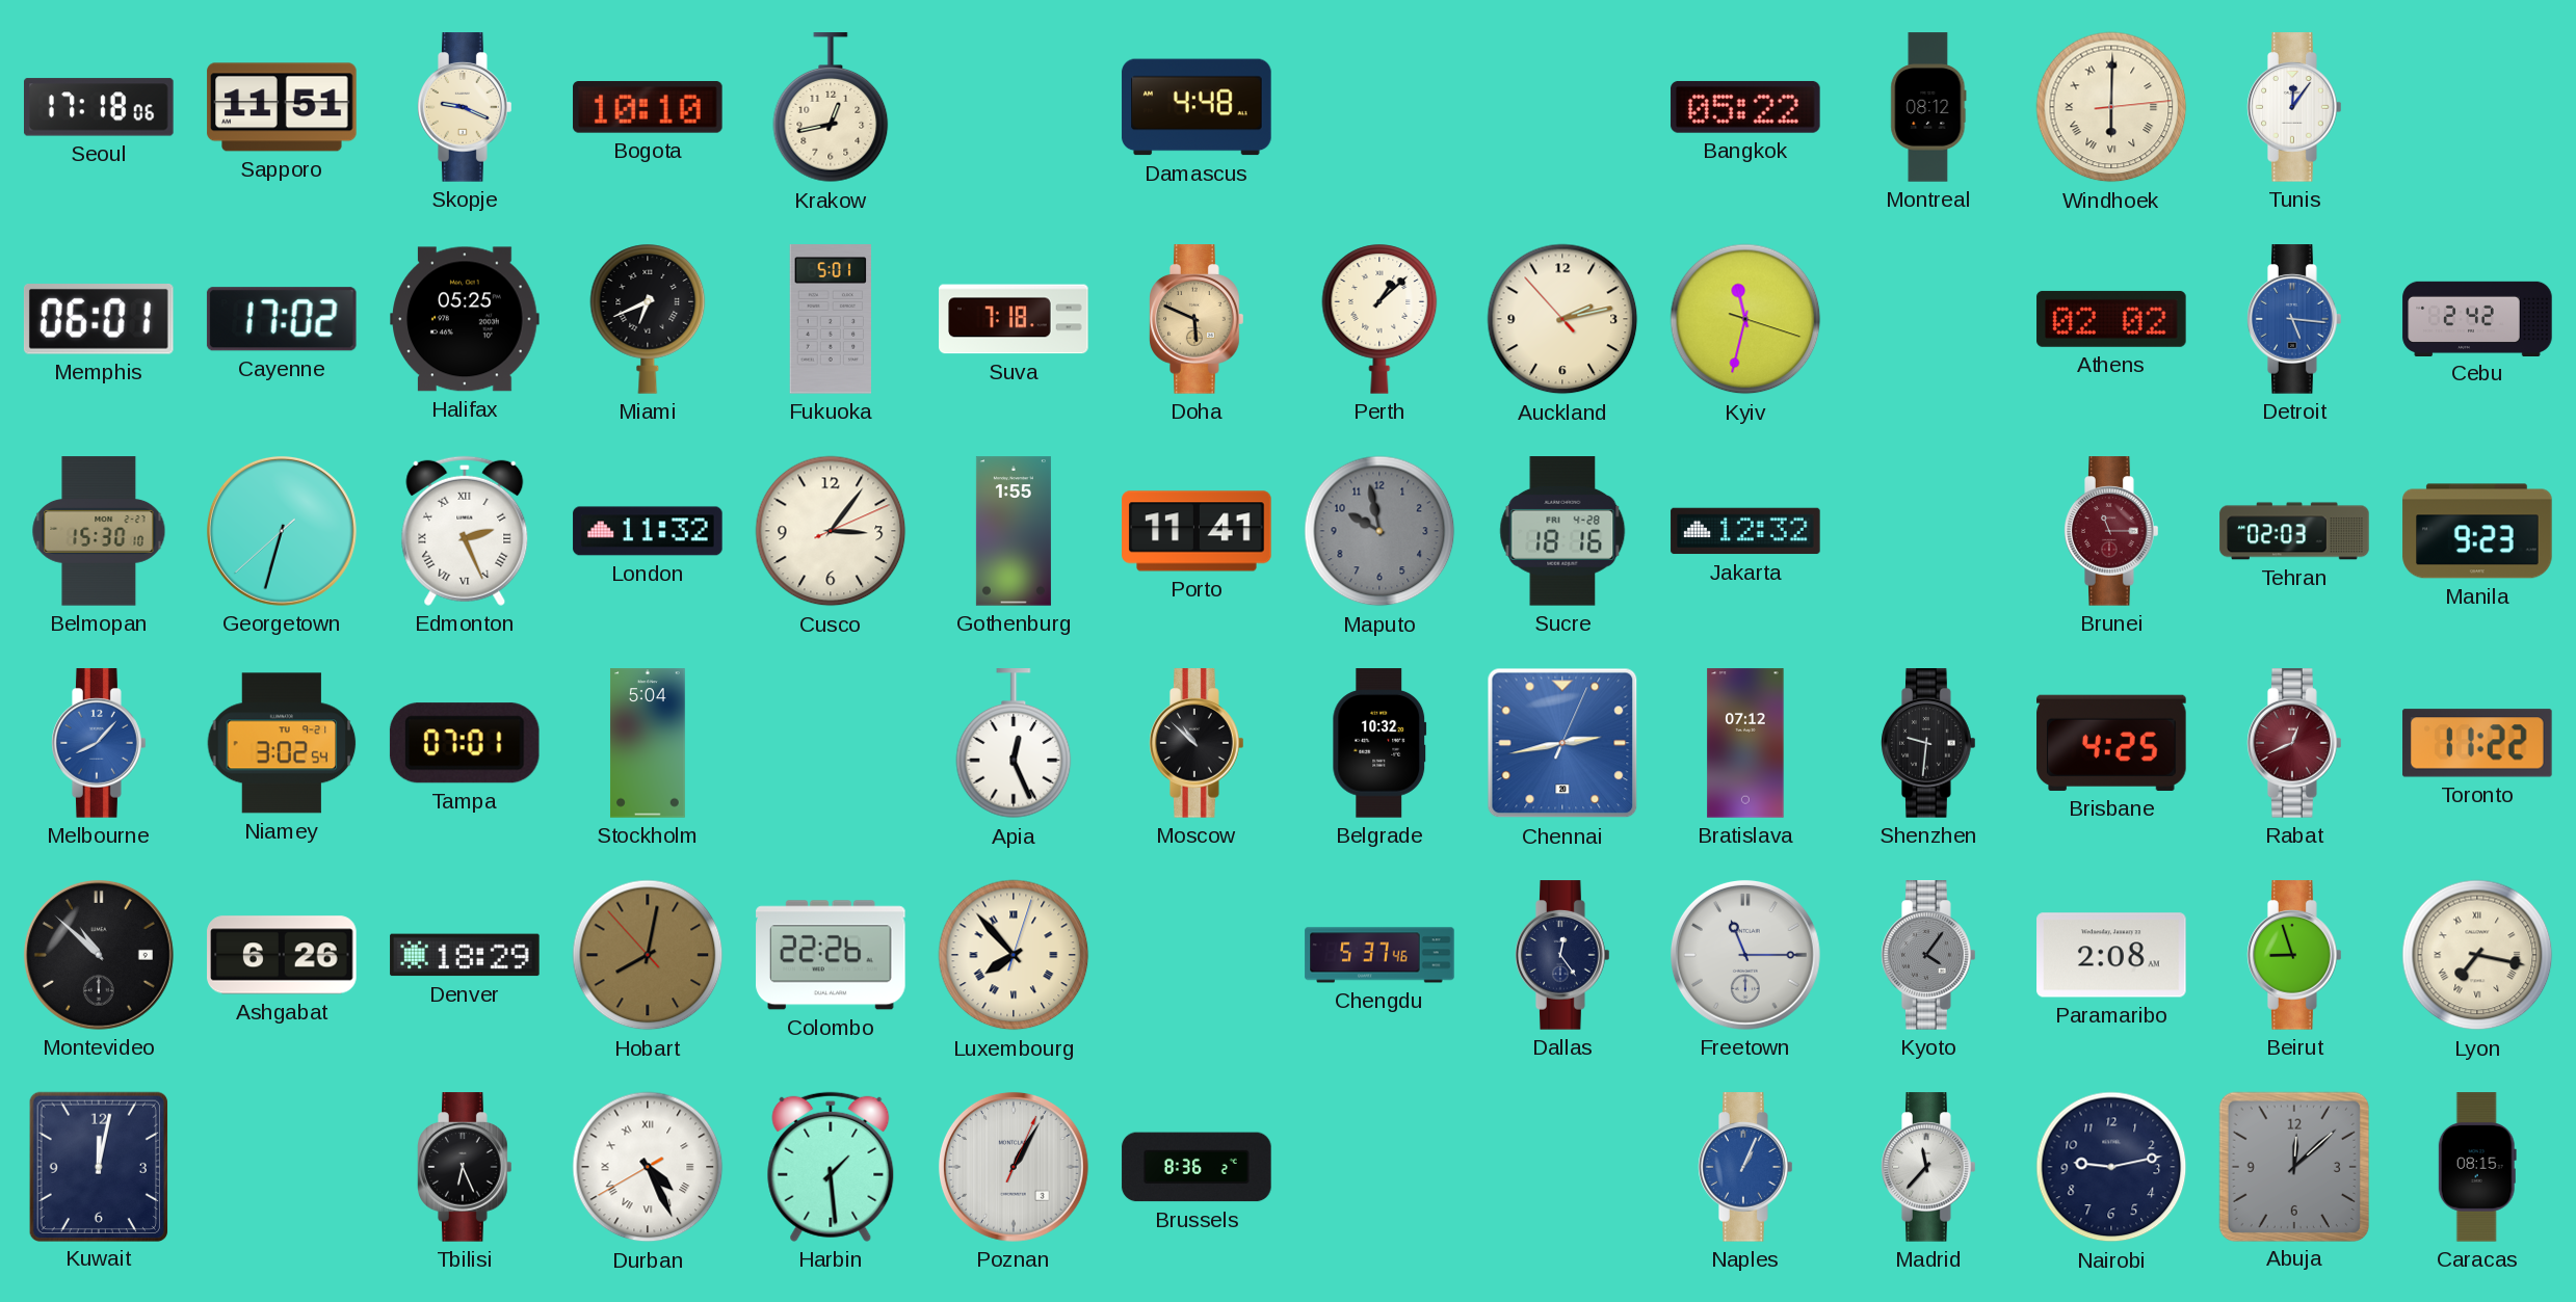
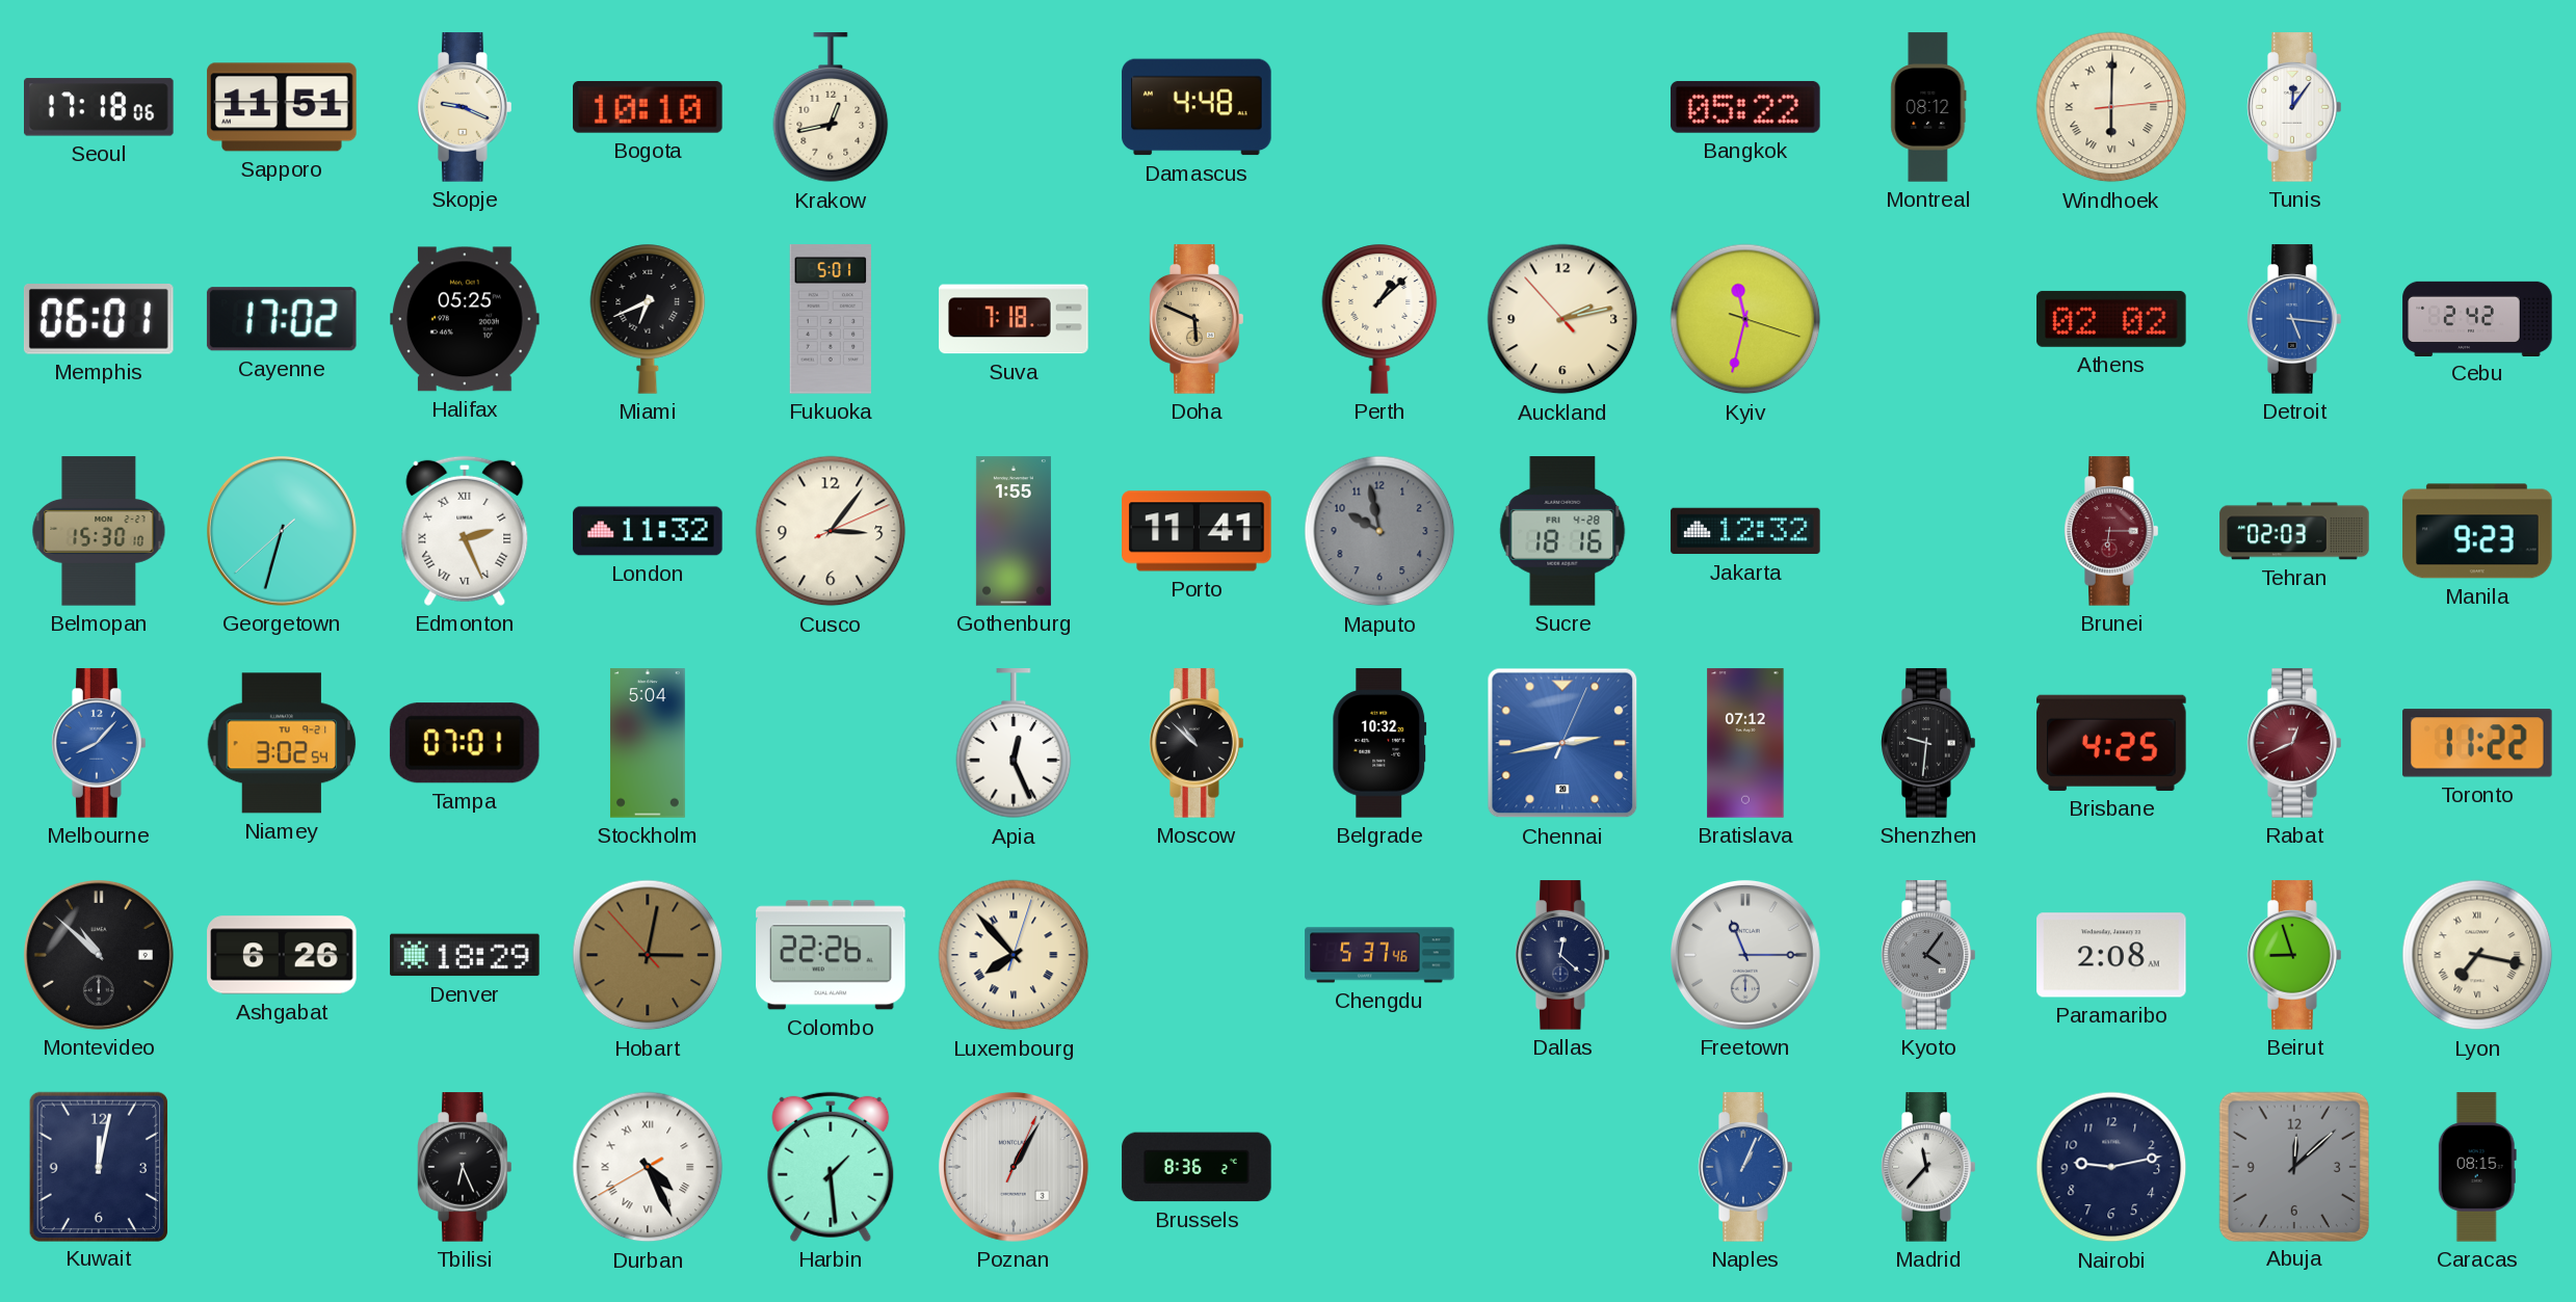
Brunei: 11:15 -> 6:15 (2111, 531)
Hobart: 8:01 -> 3:01 (648, 955)
Dallas: 12:24 -> 12:22 (1562, 955)
